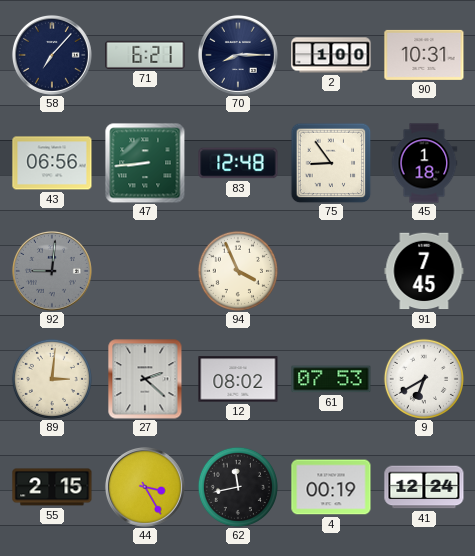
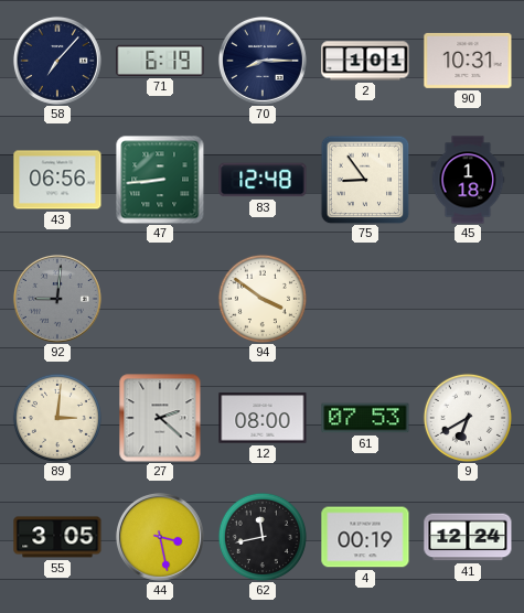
71: 6:21 -> 6:19 (160, 61)
2: 1:00 -> 1:01 (365, 61)
94: 3:56 -> 3:51 (263, 299)
91: 7:45 -> none (424, 271)
12: 08:02 -> 08:00 (263, 418)
55: 2:15 -> 3:05 (57, 537)
44: 3:25 -> 3:28 (160, 537)
